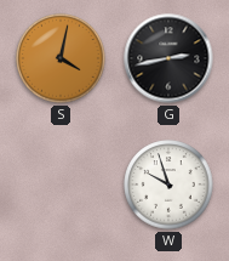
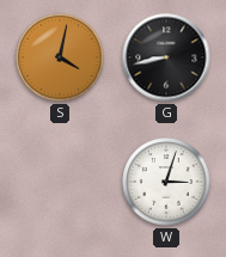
G: 2:43 -> 8:43 (166, 57)
W: 9:57 -> 3:03 (166, 182)
